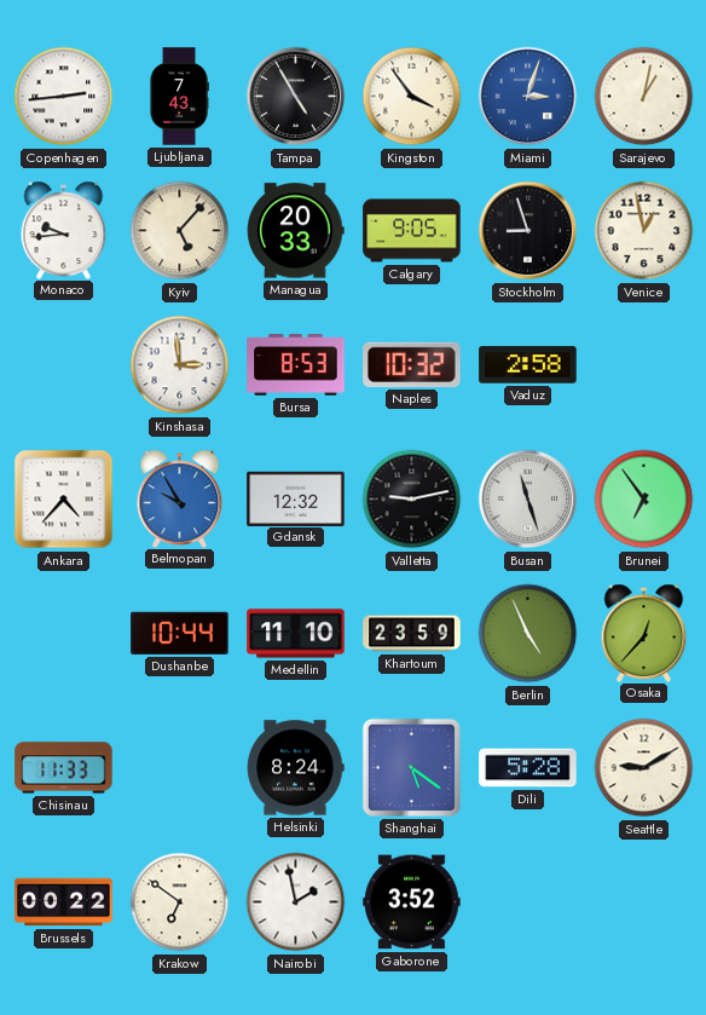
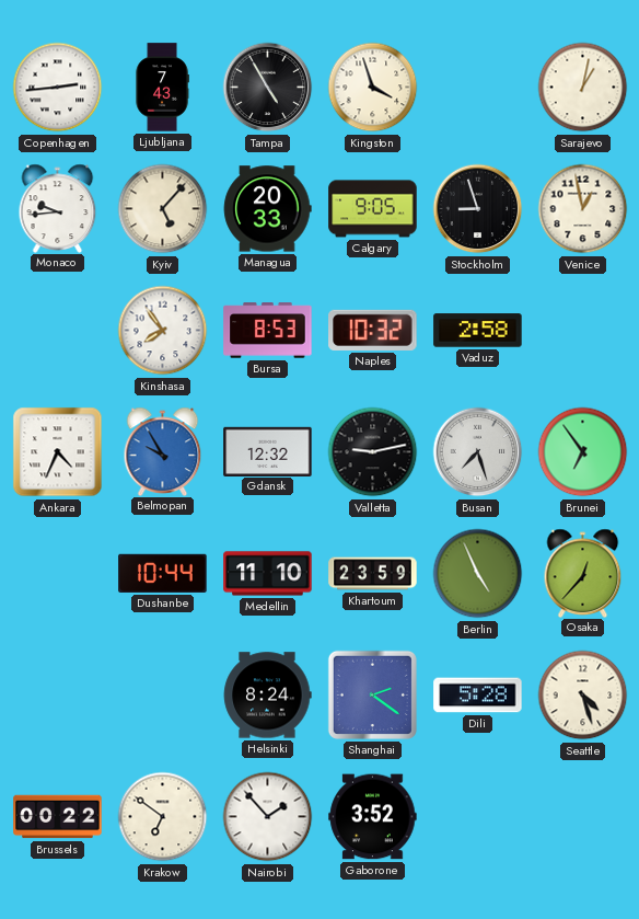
Kingston: 3:54 -> 3:57 (373, 88)
Miami: 3:03 -> none (528, 97)
Kinshasa: 2:59 -> 7:54 (163, 331)
Ankara: 4:37 -> 4:34 (58, 452)
Busan: 11:27 -> 7:27 (478, 452)
Chisinau: 11:33 -> none (64, 768)
Shanghai: 5:21 -> 2:21 (372, 694)
Seattle: 9:10 -> 4:27 (583, 696)
Nairobi: 1:58 -> 1:53 (268, 817)
